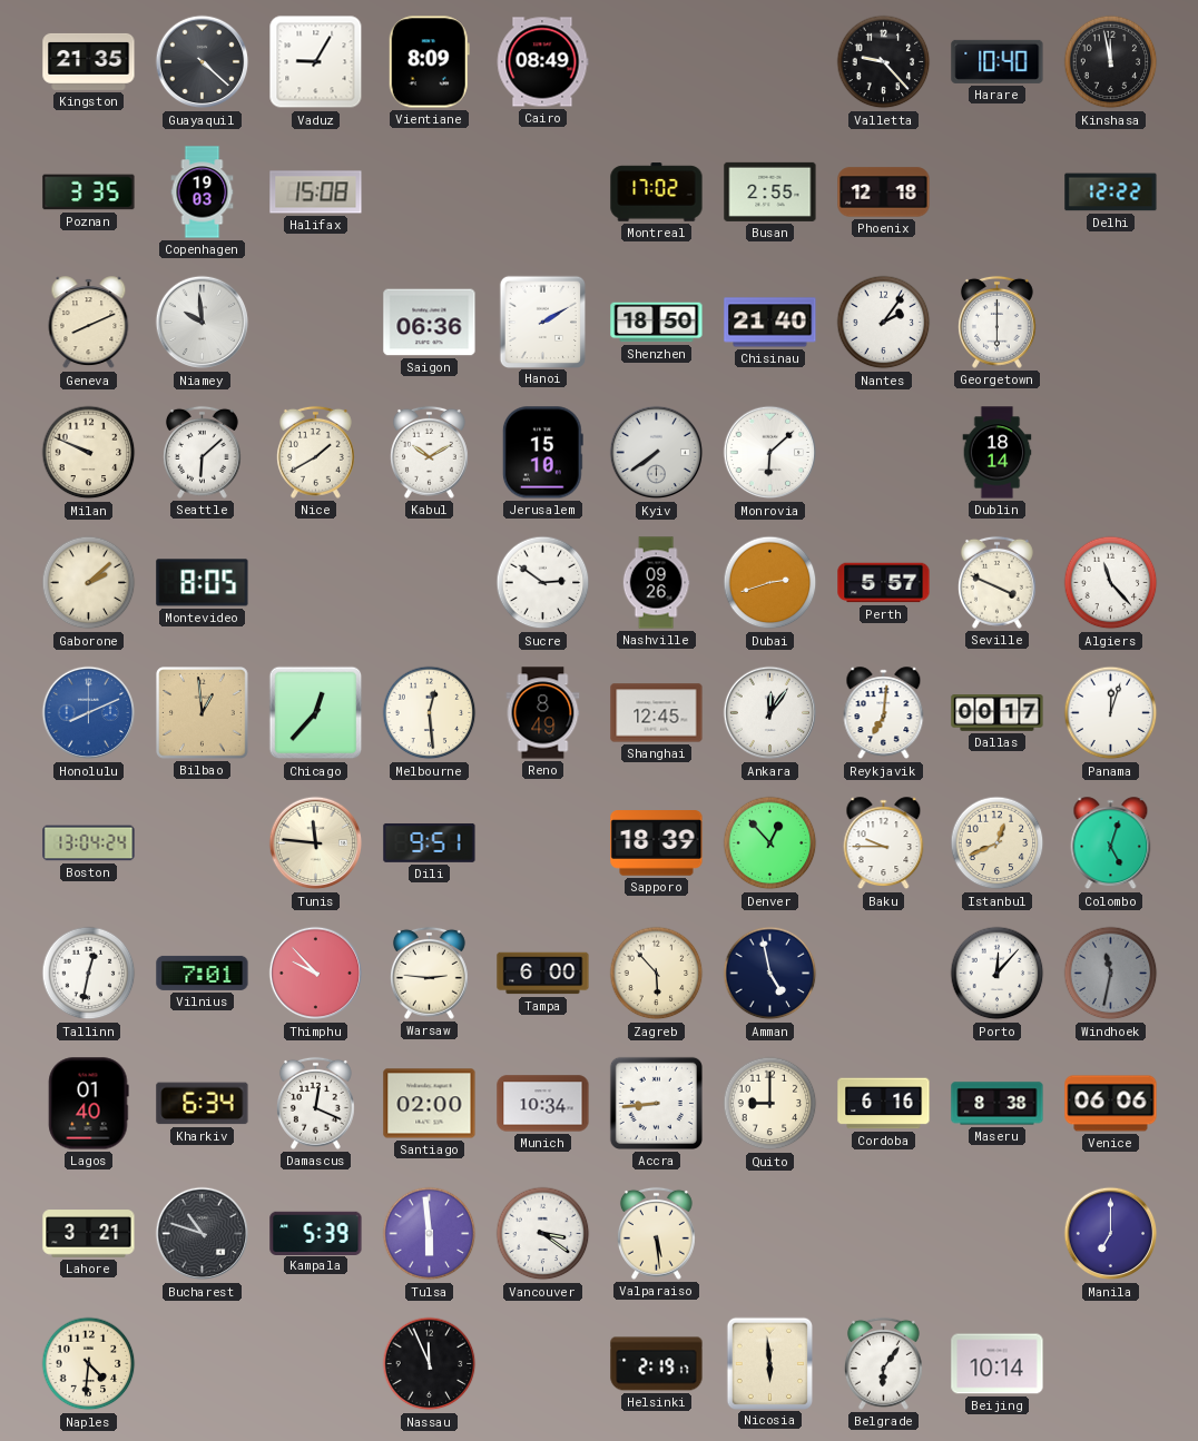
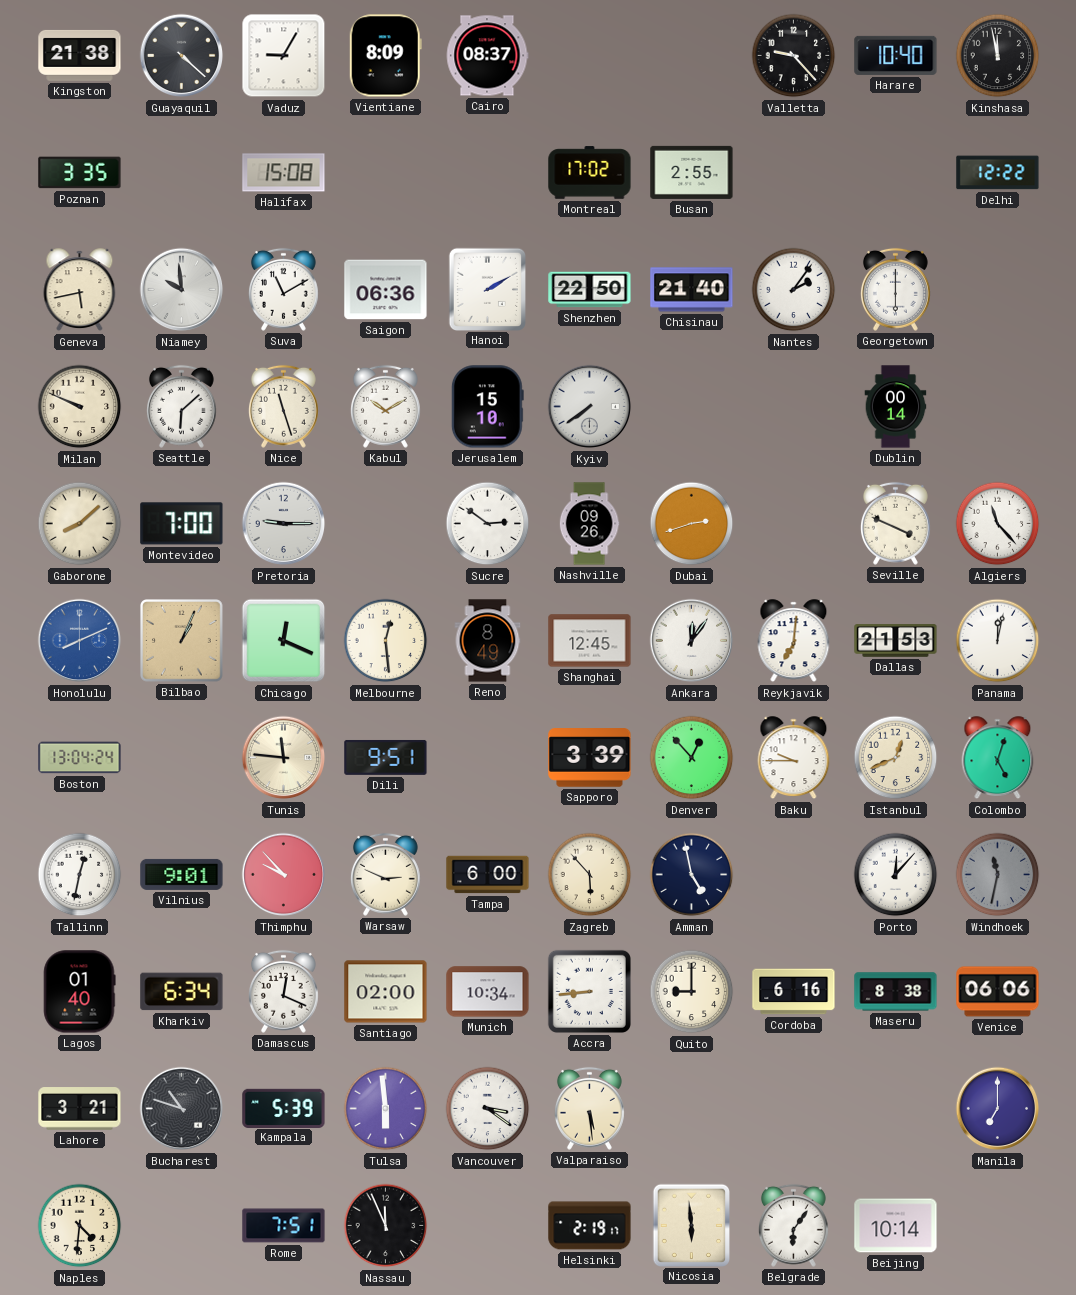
Kingston: 21:35 -> 21:38 (80, 55)
Cairo: 08:49 -> 08:37 (487, 56)
Copenhagen: 19:03 -> none (203, 193)
Phoenix: 12:18 -> none (884, 193)
Geneva: 8:11 -> 5:43 (80, 290)
Suva: none -> 11:10 (283, 289)
Shenzhen: 18:50 -> 22:50 (590, 290)
Nice: 1:40 -> 11:27 (283, 406)
Monrovia: 6:08 -> none (770, 453)
Dublin: 18:14 -> 00:14 (896, 407)
Gaborone: 2:08 -> 8:08 (80, 524)
Montevideo: 8:05 -> 7:00 (182, 524)
Pretoria: none -> 9:15 (284, 524)
Perth: 5:57 -> none (884, 583)
Bilbao: 12:59 -> 1:04 (182, 641)
Chicago: 12:37 -> 12:19 (284, 641)
Dallas: 00:17 -> 21:53 (896, 641)
Panama: 12:03 -> 12:02 (998, 641)
Sapporo: 18:39 -> 3:39 (590, 758)
Vilnius: 7:01 -> 9:01 (182, 874)
Warsaw: 2:46 -> 2:49 (385, 874)
Rome: none -> 7:51 (284, 1226)
